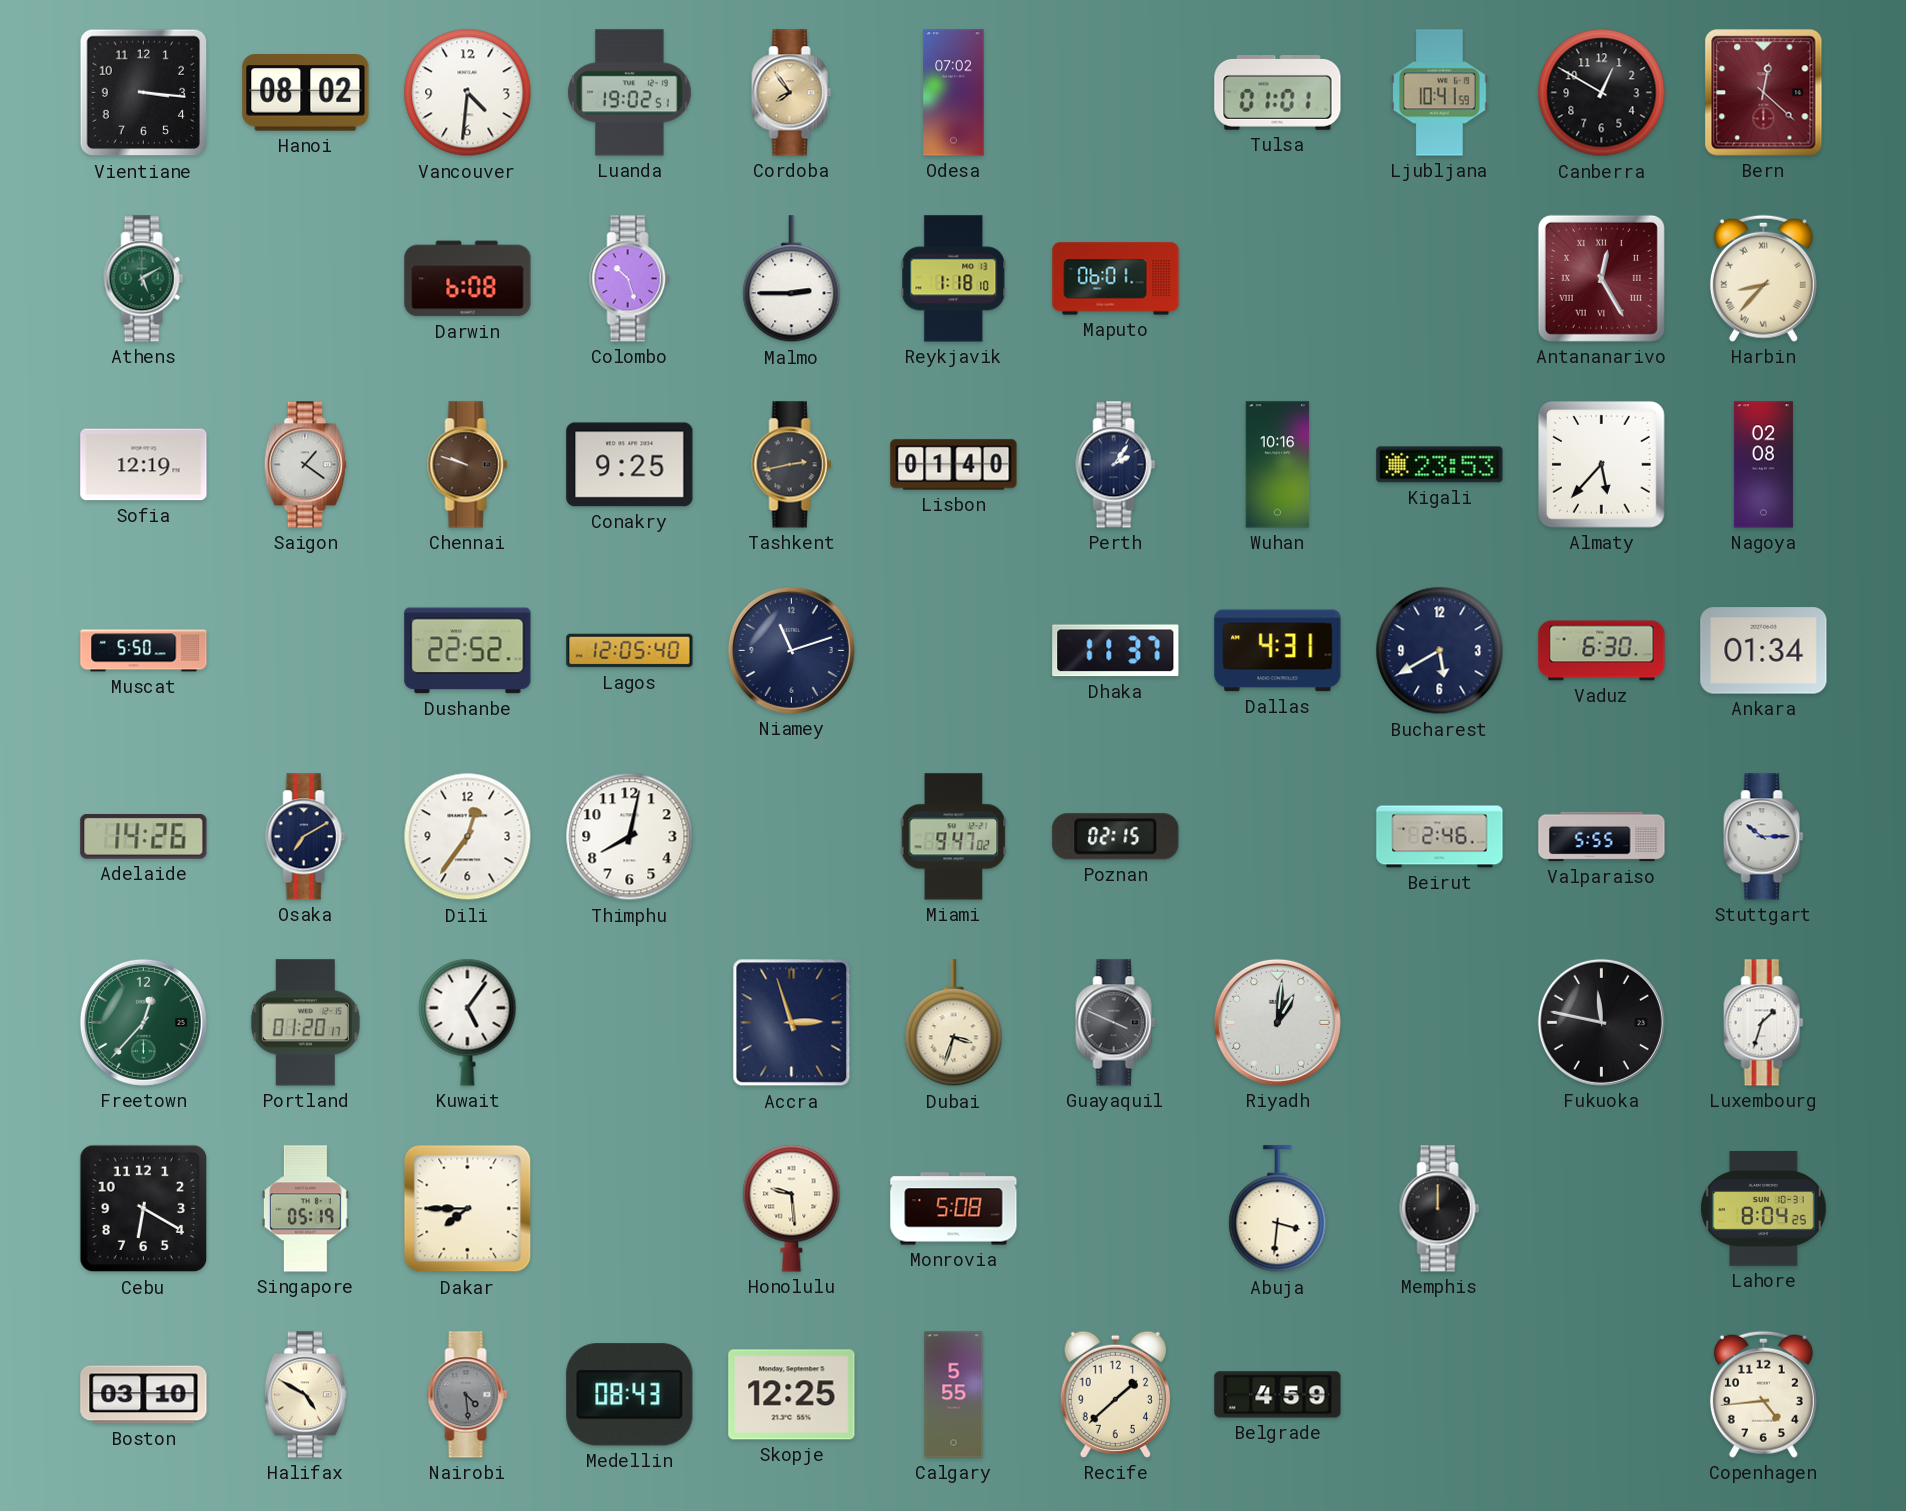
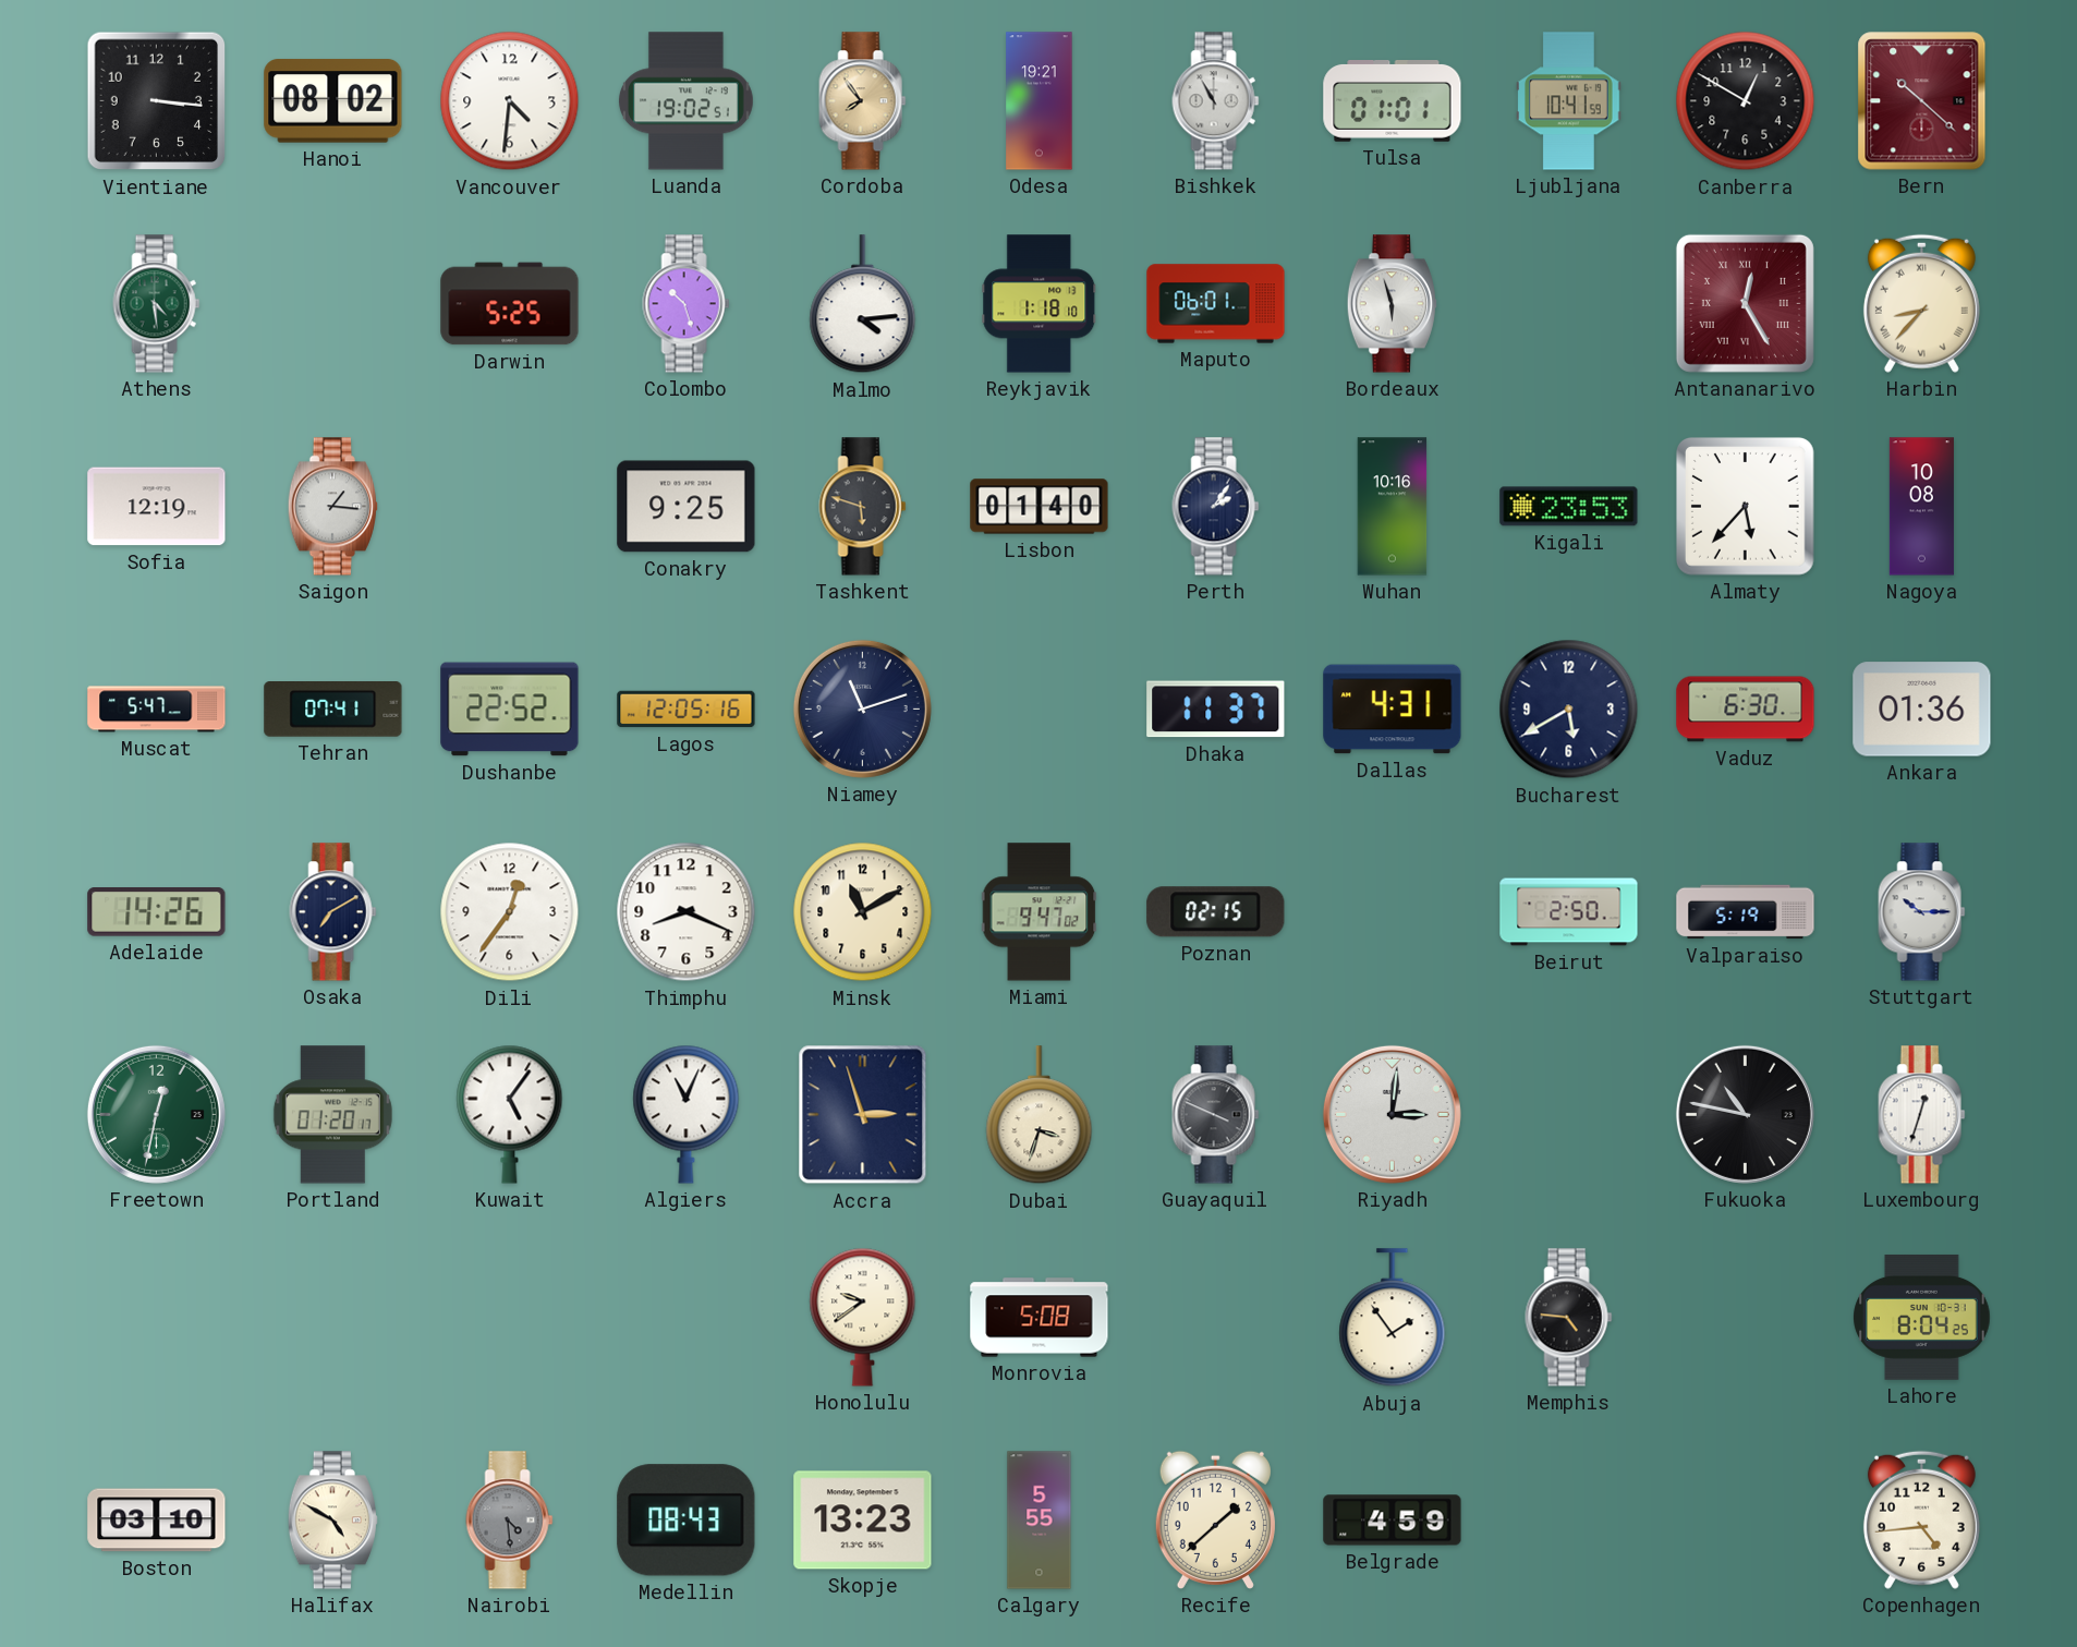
Odesa: 07:02 -> 19:21 (1040, 101)
Bishkek: none -> 10:55 (1216, 101)
Bern: 12:22 -> 10:22 (1922, 101)
Athens: 5:10 -> 4:29 (157, 304)
Darwin: 6:08 -> 5:25 (510, 304)
Malmo: 2:45 -> 4:14 (863, 304)
Bordeaux: none -> 5:57 (1392, 304)
Saigon: 1:21 -> 1:16 (332, 507)
Chennai: 9:48 -> none (468, 465)
Tashkent: 2:43 -> 5:48 (863, 507)
Nagoya: 02:08 -> 10:08 (1921, 507)
Muscat: 5:50 -> 5:47 (157, 710)
Tehran: none -> 07:41 (333, 710)
Lagos: 12:05:40 -> 12:05:16 (687, 710)
Ankara: 01:34 -> 01:36 (1922, 710)
Thimphu: 8:02 -> 8:19 (687, 912)
Minsk: none -> 11:10 (863, 912)
Beirut: 2:46 -> 2:50 (1569, 912)
Valparaiso: 5:55 -> 5:19 (1746, 912)
Freetown: 12:37 -> 12:32 (156, 1114)
Algiers: none -> 11:04 (687, 1114)
Riyadh: 1:01 -> 3:01 (1392, 1114)
Fukuoka: 11:47 -> 10:47 (1745, 1114)
Luxembourg: 1:33 -> 12:33 (1922, 1115)
Cebu: 6:20 -> none (144, 1209)
Singapore: 05:19 -> none (305, 1209)
Dakar: 7:45 -> none (468, 1209)
Honolulu: 9:29 -> 9:39 (863, 1317)
Abuja: 3:31 -> 1:54 (1393, 1318)
Memphis: 12:00 -> 4:46 (1569, 1318)
Skopje: 12:25 -> 13:23 (863, 1521)
